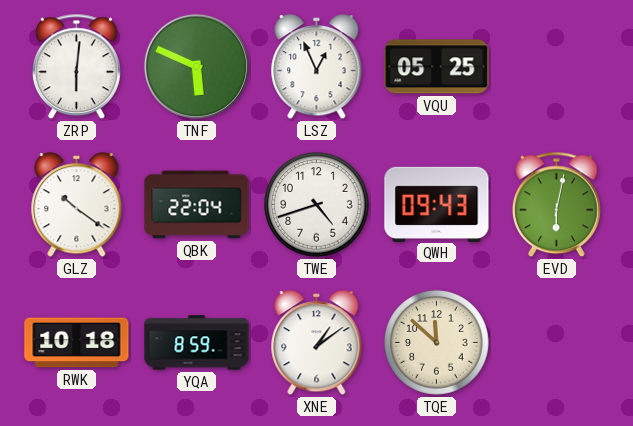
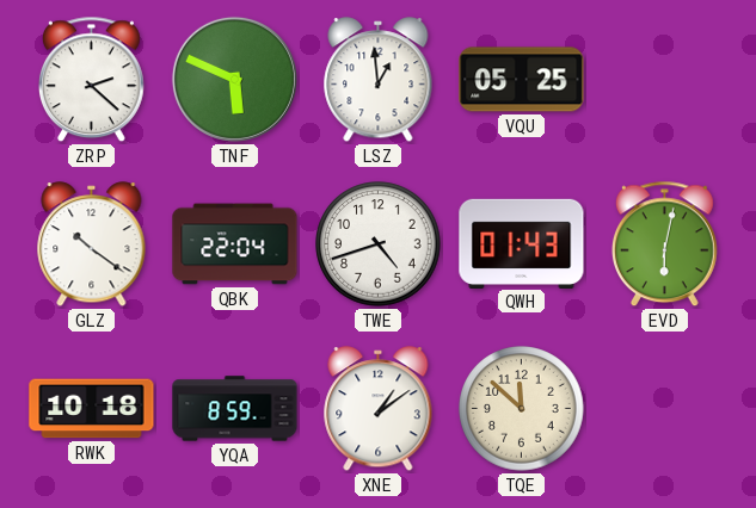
ZRP: 6:01 -> 2:22 (91, 80)
LSZ: 12:56 -> 12:59 (379, 80)
QWH: 09:43 -> 01:43 (522, 243)
